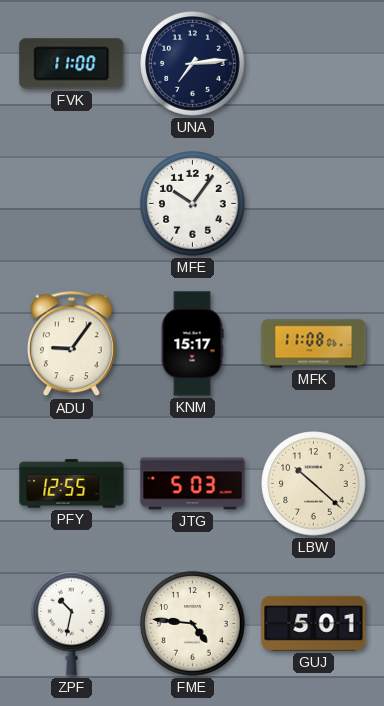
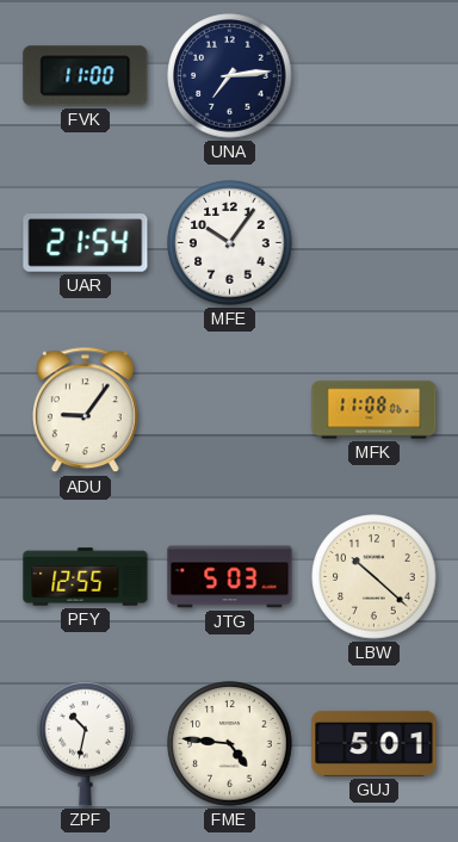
UAR: none -> 21:54 (86, 243)
KNM: 15:17 -> none (192, 344)
